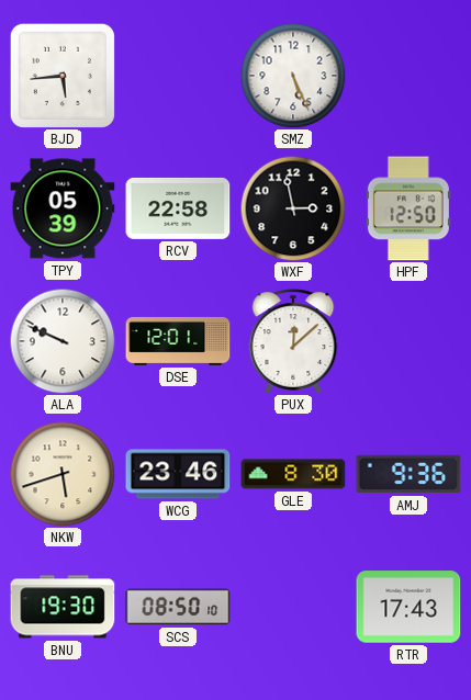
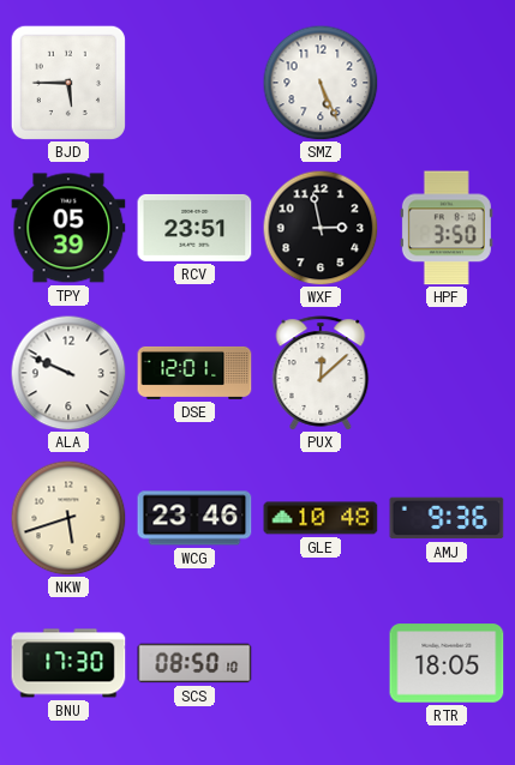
BJD: 5:44 -> 5:45 (68, 83)
RCV: 22:58 -> 23:51 (194, 228)
HPF: 12:50 -> 3:50 (447, 228)
GLE: 8:30 -> 10:48 (321, 518)
BNU: 19:30 -> 17:30 (68, 663)
RTR: 17:43 -> 18:05 (447, 663)
